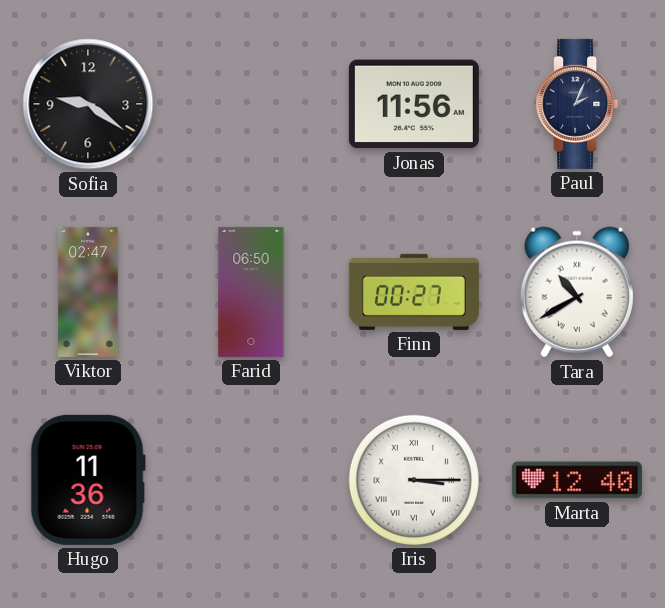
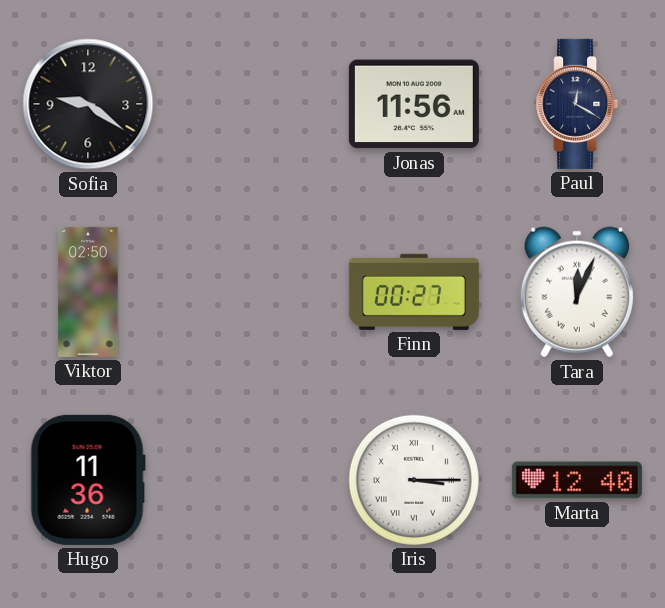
Paul: 2:04 -> 12:20 (577, 104)
Viktor: 02:47 -> 02:50 (88, 292)
Farid: 06:50 -> none (251, 292)
Tara: 10:40 -> 12:04 (577, 292)
